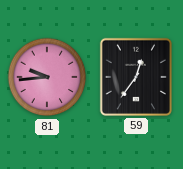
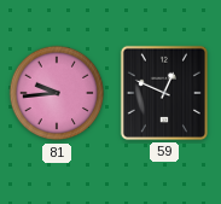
59: 12:36 -> 12:49 (164, 93)
